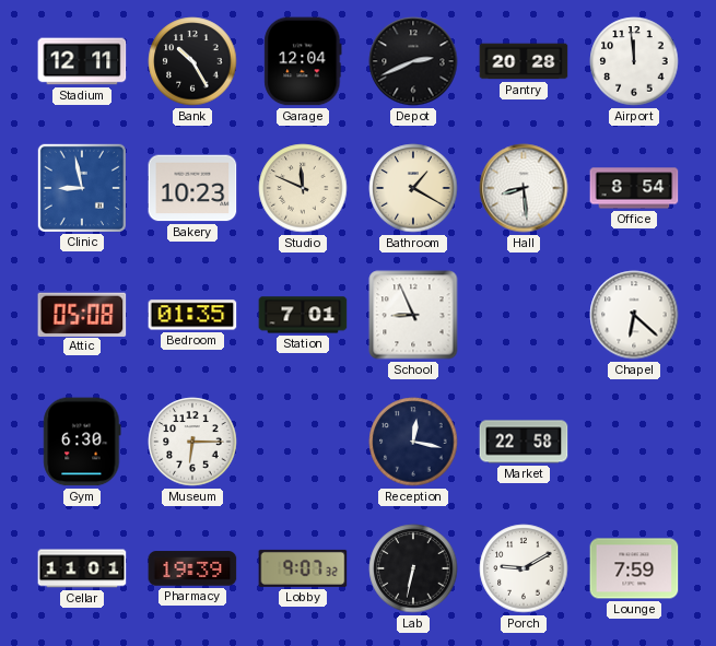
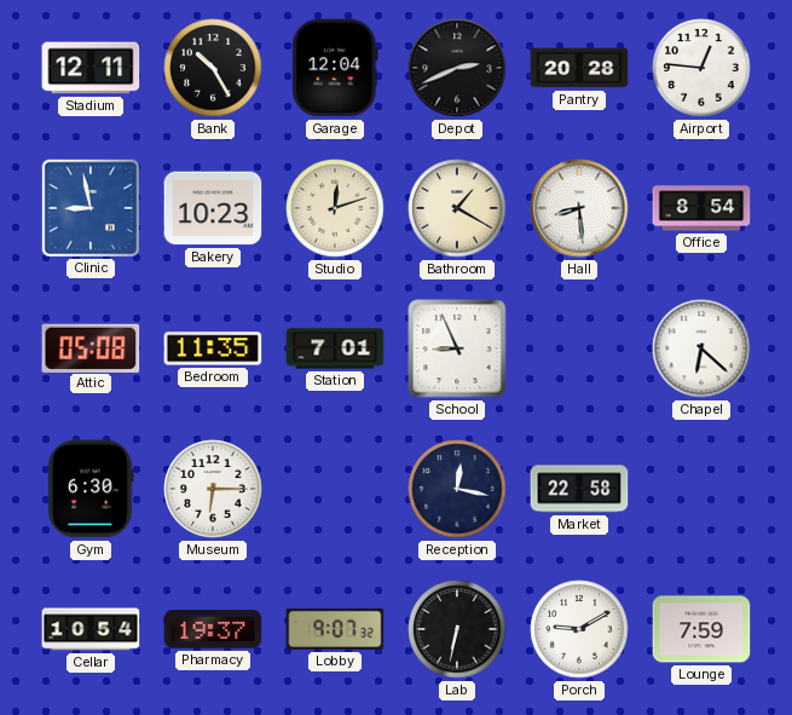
Airport: 11:59 -> 12:46 (701, 68)
Studio: 11:49 -> 12:12 (335, 208)
Bedroom: 01:35 -> 11:35 (213, 348)
Cellar: 11:01 -> 10:54 (91, 629)
Pharmacy: 19:39 -> 19:37 (213, 629)
